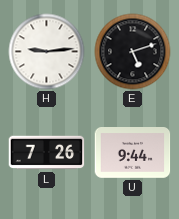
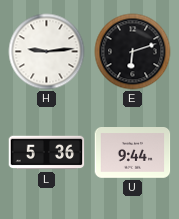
E: 5:12 -> 6:12 (133, 52)
L: 7:26 -> 5:36 (47, 153)
